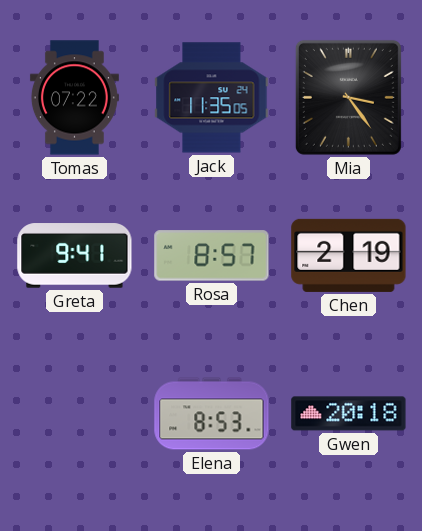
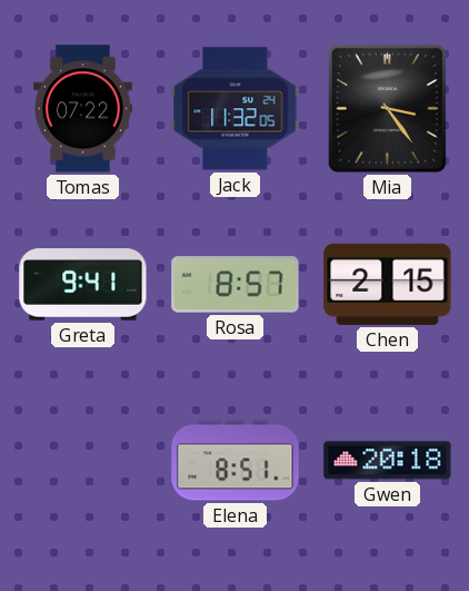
Jack: 11:35 -> 11:32 (236, 109)
Chen: 2:19 -> 2:15 (388, 284)
Elena: 8:53 -> 8:51 (236, 461)
